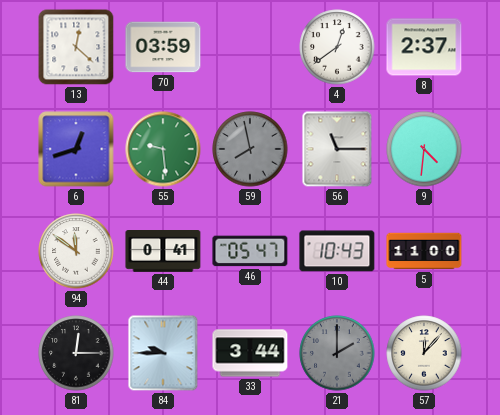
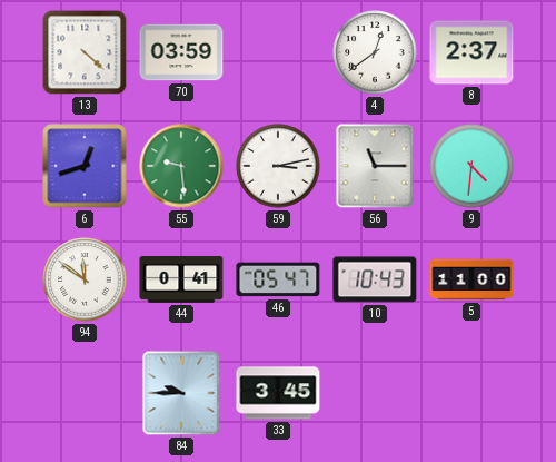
13: 12:22 -> 4:22 (85, 52)
59: 7:58 -> 3:13 (278, 166)
59 dial: grey -> white (278, 166)
81: 12:15 -> none (76, 353)
33: 3:44 -> 3:45 (278, 393)
21: 2:00 -> none (337, 353)
57: 12:07 -> none (424, 353)
